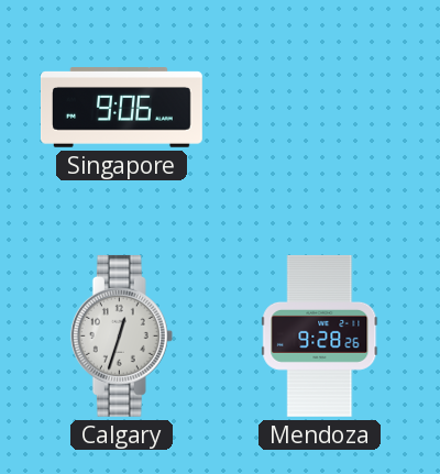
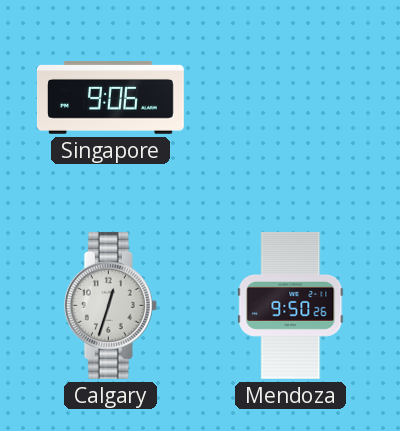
Mendoza: 9:28 -> 9:50 (291, 305)
